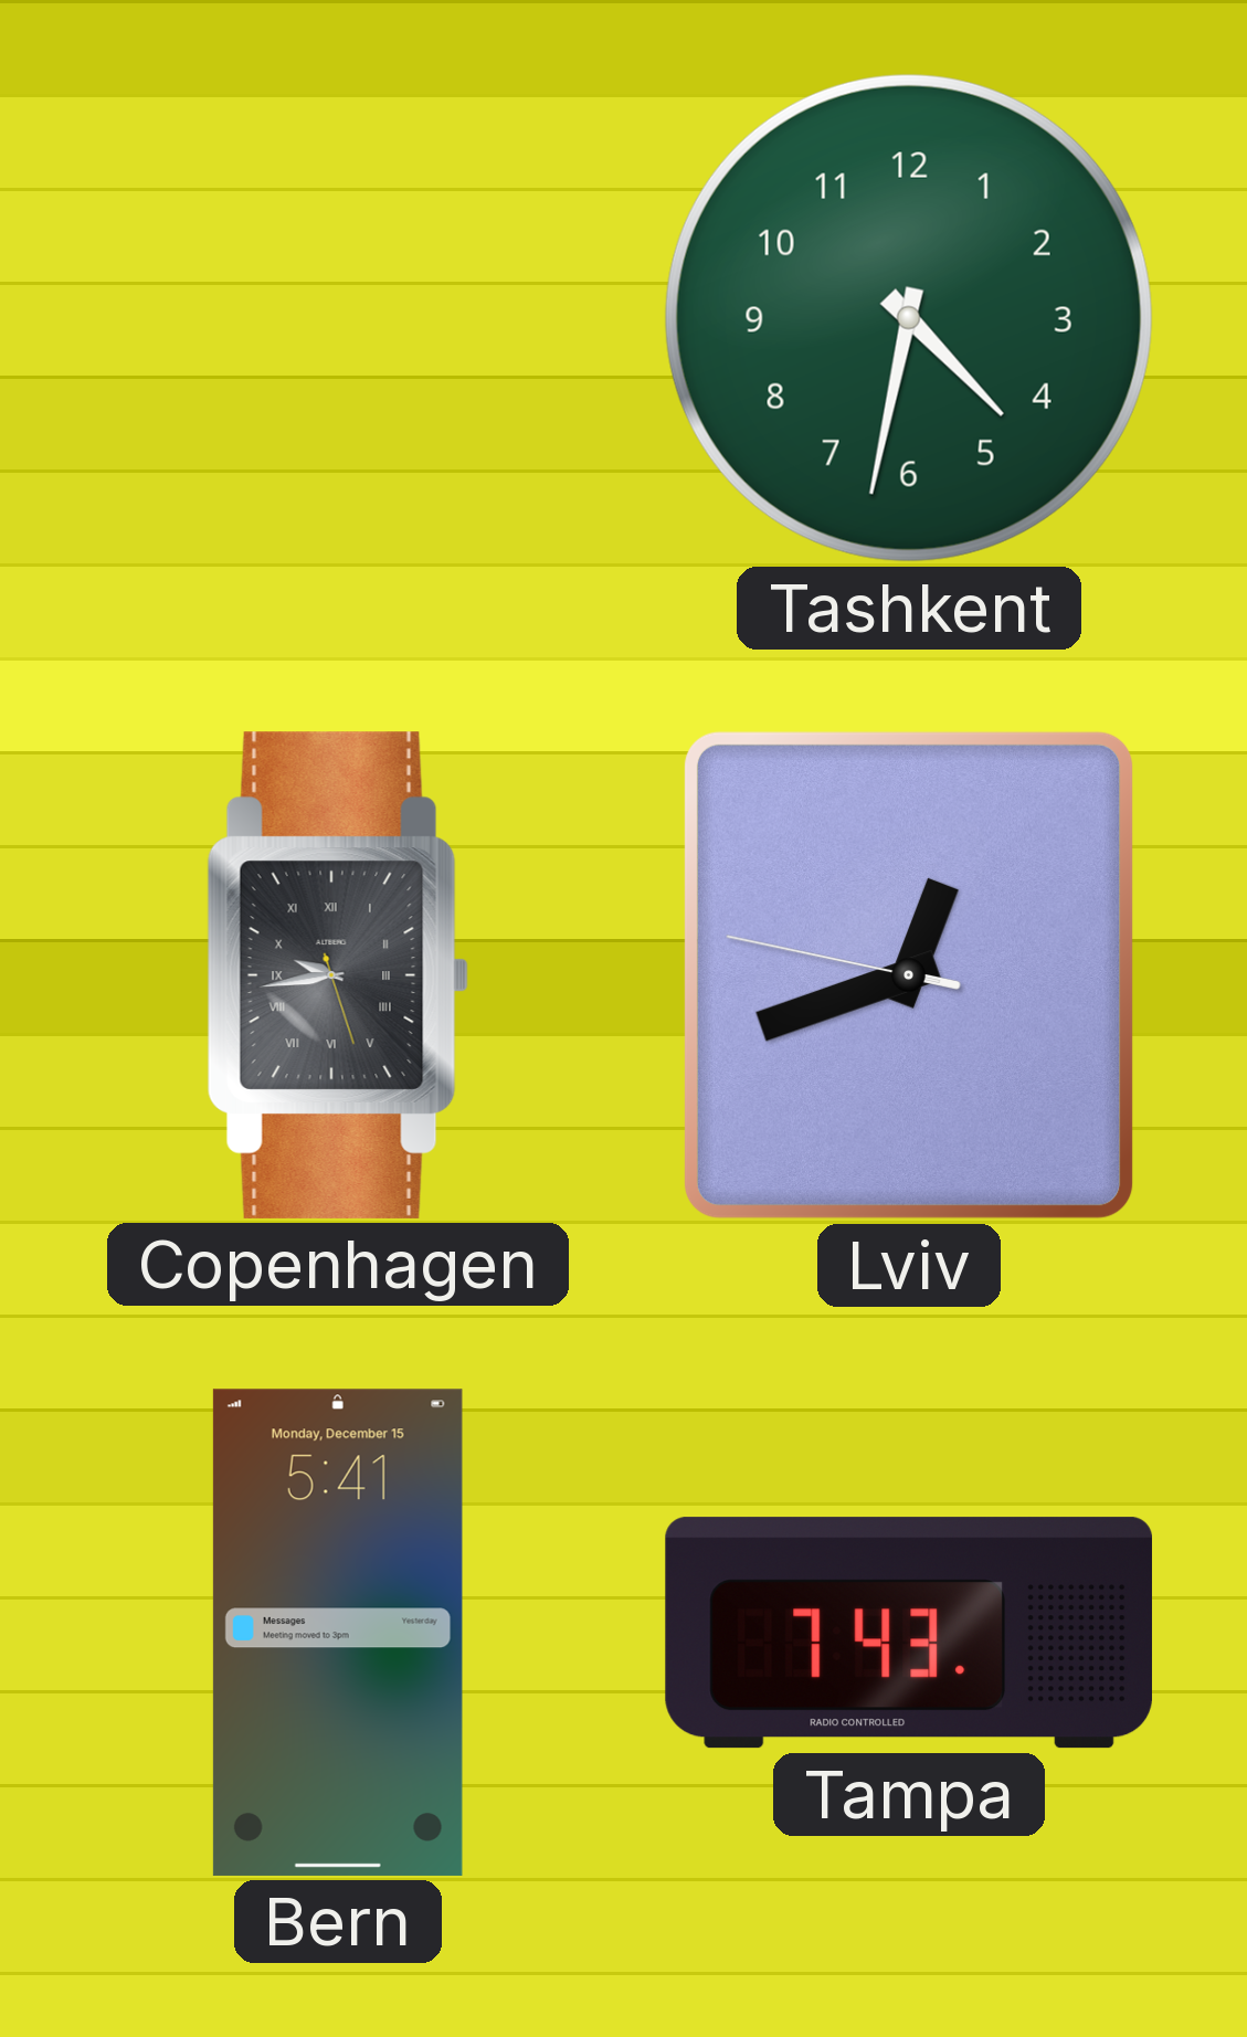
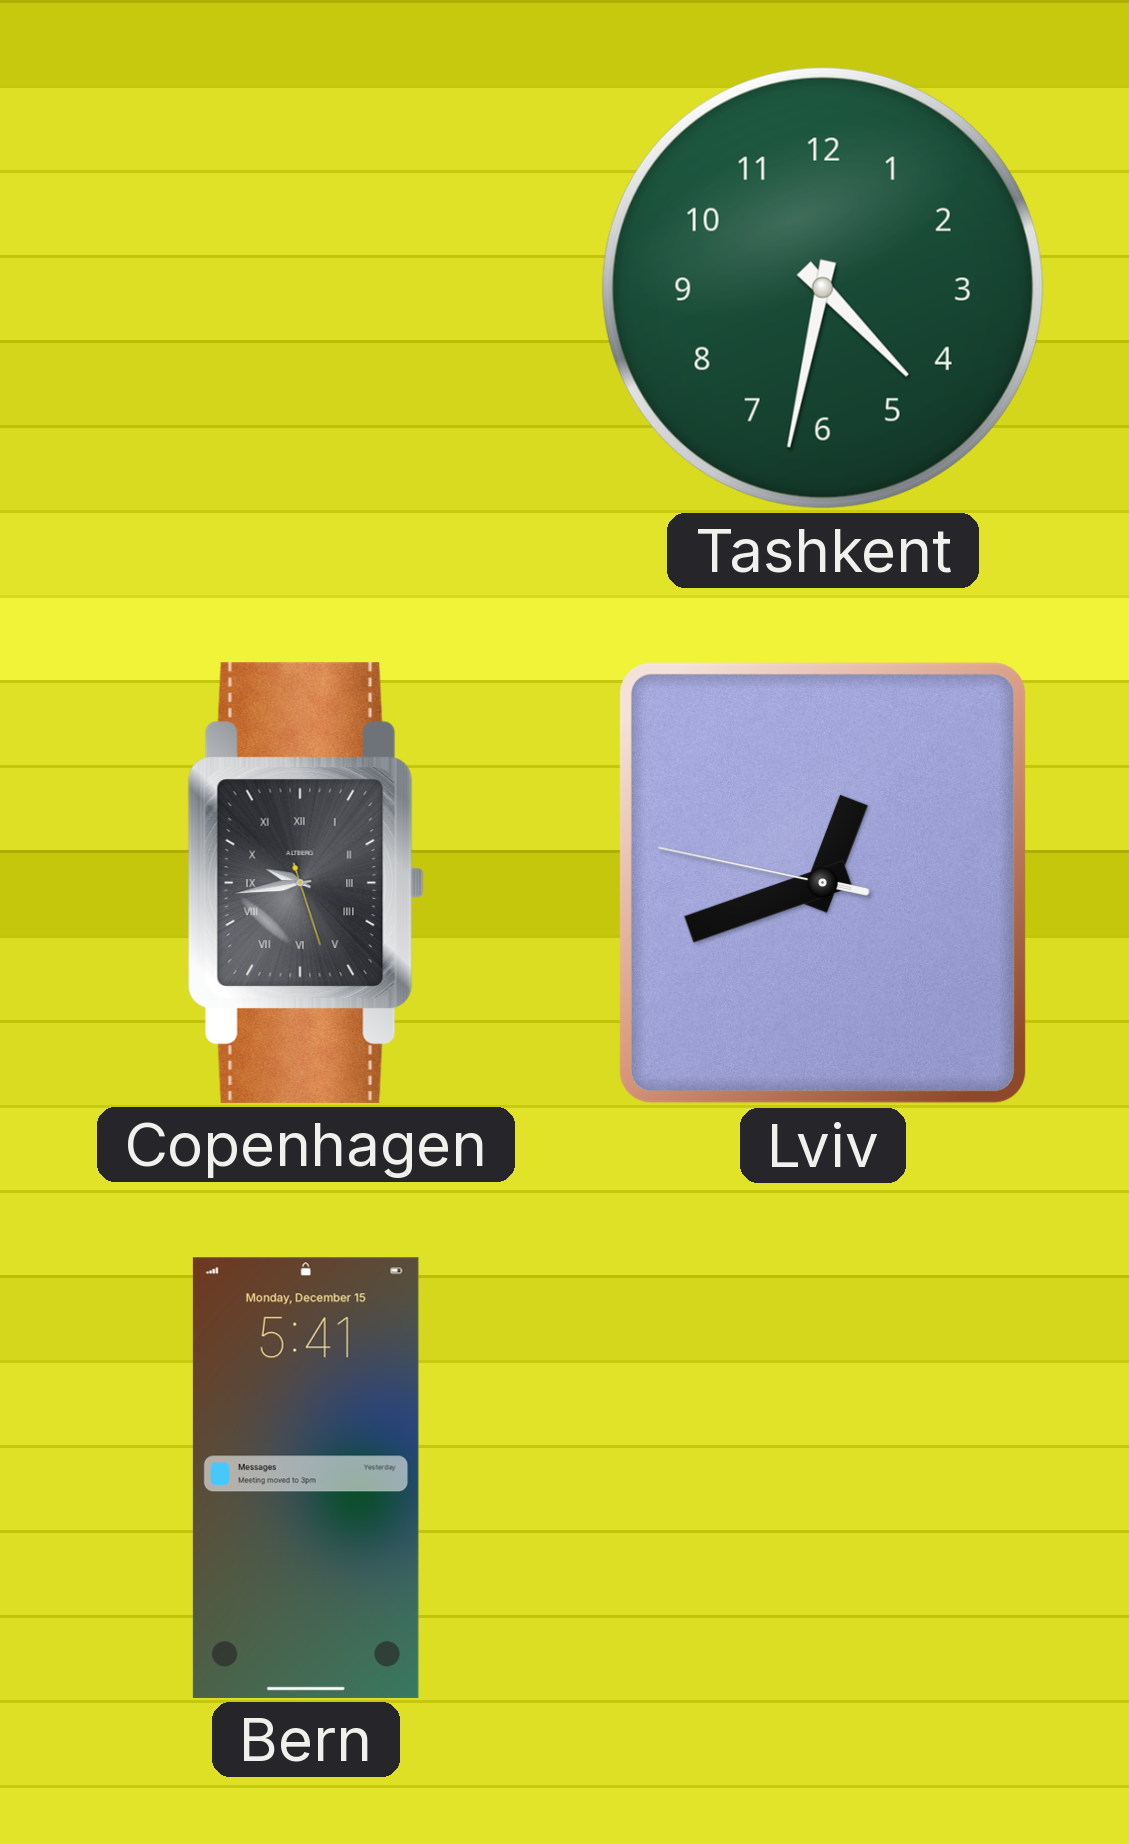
Tampa: 7:43 -> none (909, 1633)
